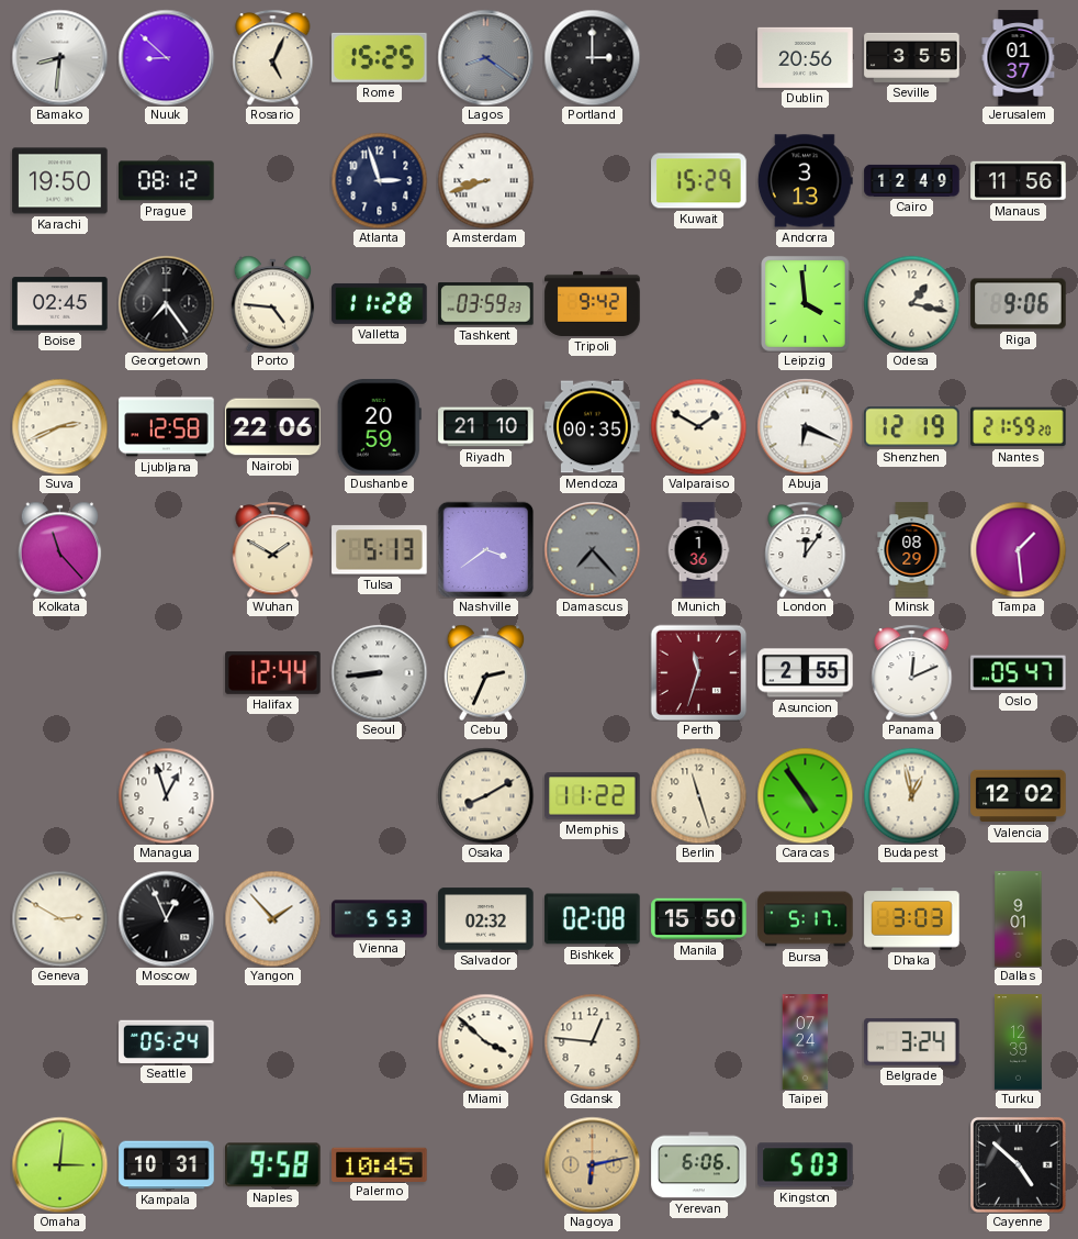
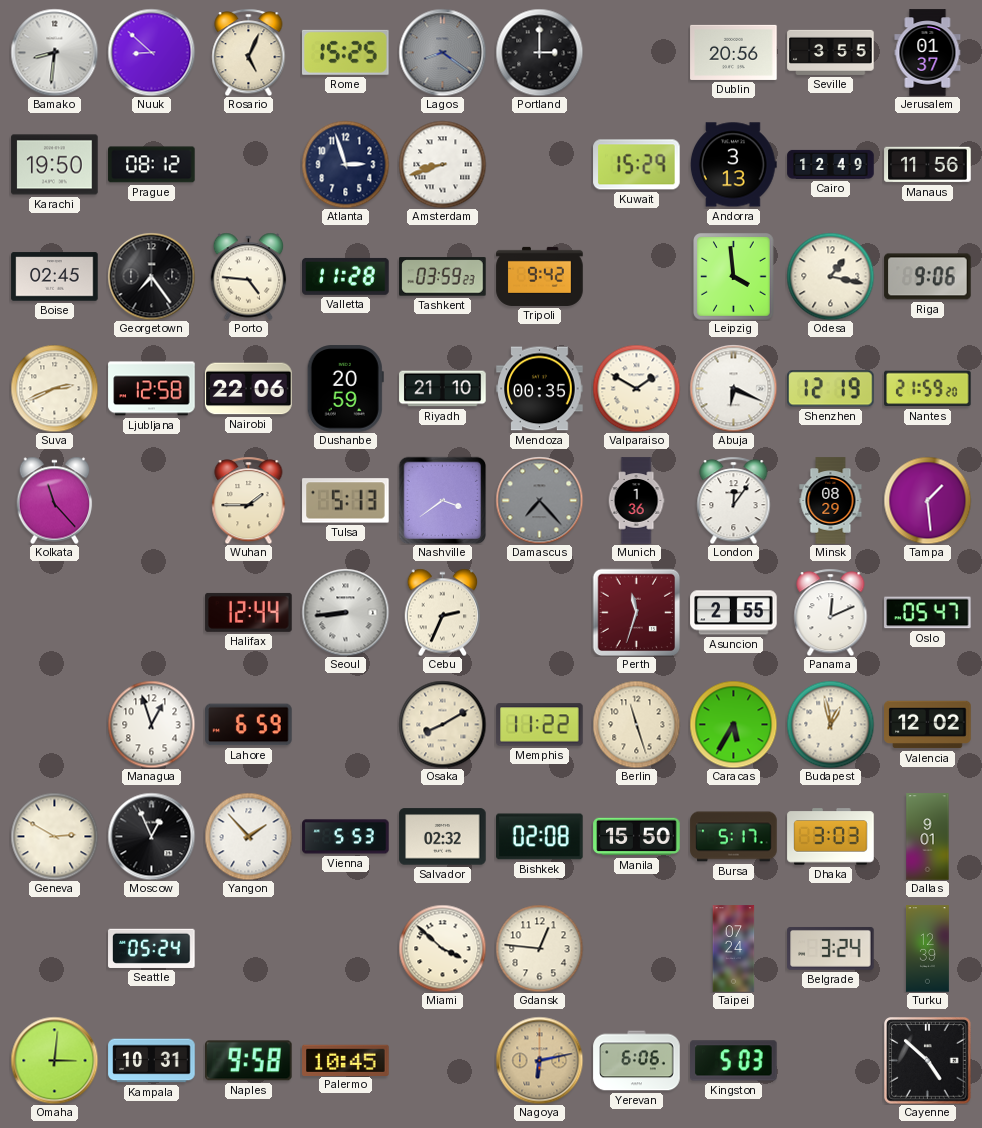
Wuhan: 1:50 -> 1:45 (249, 500)
Lahore: none -> 6:59 (249, 725)
Caracas: 4:54 -> 5:35 (733, 724)
